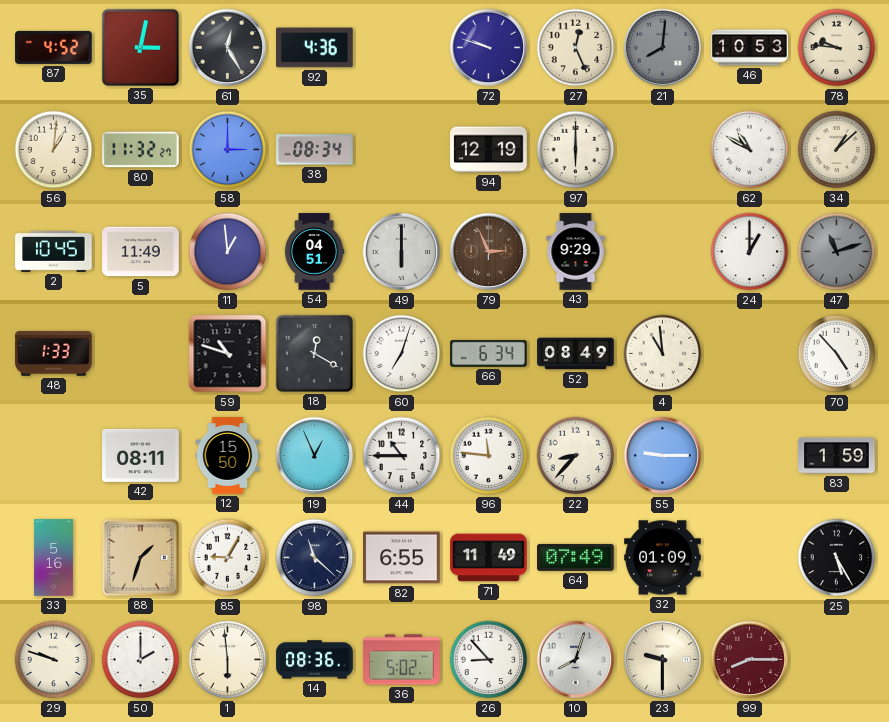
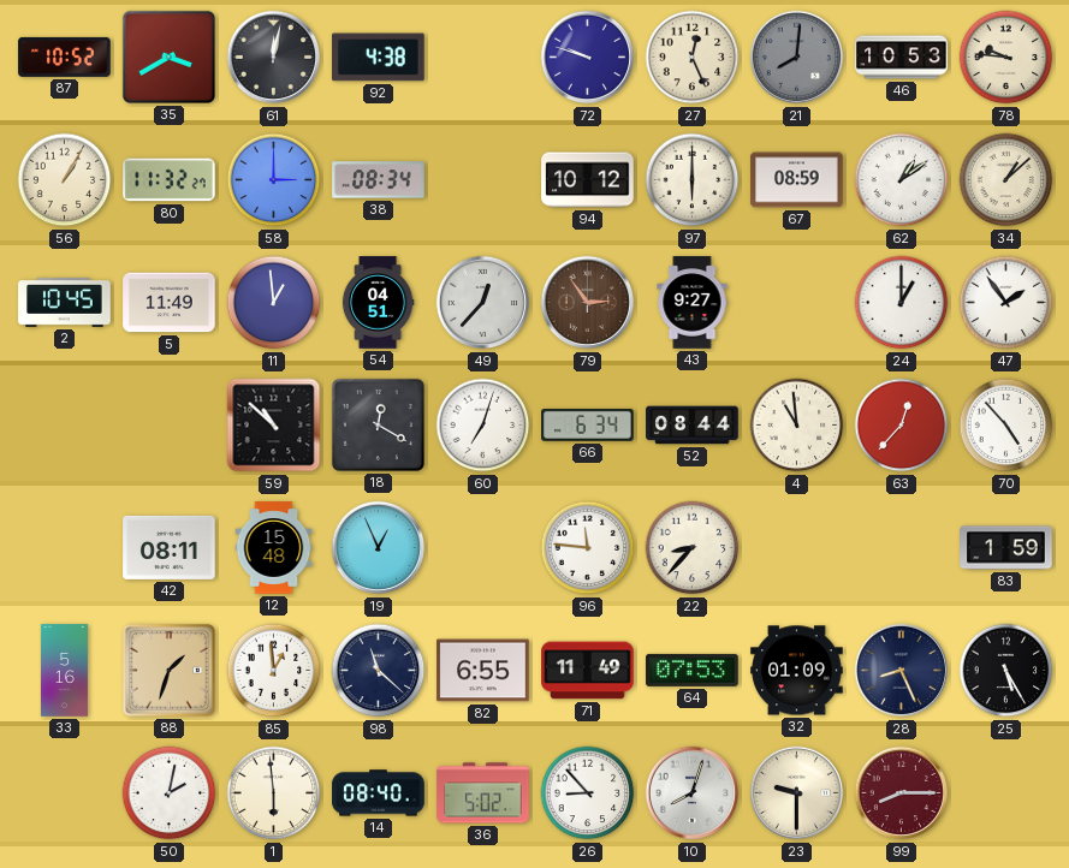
87: 4:52 -> 10:52 (65, 57)
35: 3:02 -> 3:40 (168, 57)
61: 12:25 -> 12:02 (274, 58)
92: 4:36 -> 4:38 (379, 58)
56: 1:01 -> 1:05 (65, 180)
94: 12:19 -> 10:12 (588, 180)
67: none -> 08:59 (797, 180)
62: 10:50 -> 1:09 (902, 180)
49: 6:00 -> 12:37 (483, 303)
79: 2:56 -> 2:54 (588, 303)
43: 9:29 -> 9:27 (693, 303)
47: 11:12 -> 1:54 (1006, 303)
47 dial: grey -> white (1006, 303)
48: 1:33 -> none (54, 354)
59: 10:48 -> 10:52 (274, 426)
52: 08:49 -> 08:44 (693, 426)
63: none -> 12:37 (902, 426)
12: 15:50 -> 15:48 (274, 548)
44: 10:45 -> none (402, 456)
55: 9:15 -> none (663, 456)
85: 9:05 -> 12:59 (274, 671)
64: 07:49 -> 07:53 (693, 670)
28: none -> 8:26 (902, 671)
29: 9:48 -> none (54, 660)
50: 2:00 -> 2:02 (170, 793)
14: 08:36 -> 08:40 (379, 793)
